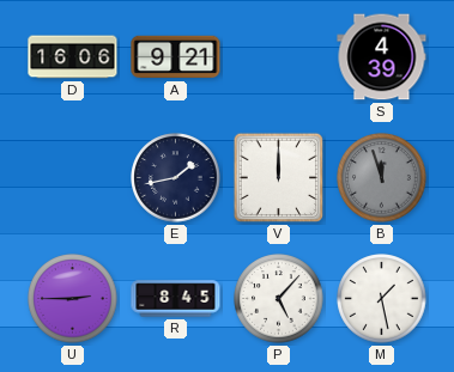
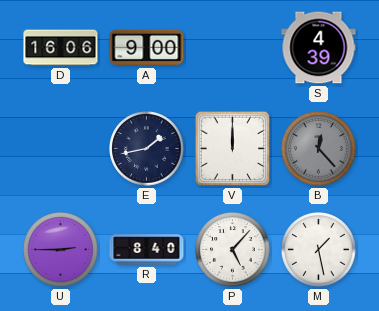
A: 9:21 -> 9:00 (147, 48)
B: 11:57 -> 12:23 (319, 149)
R: 8:45 -> 8:40 (147, 250)
